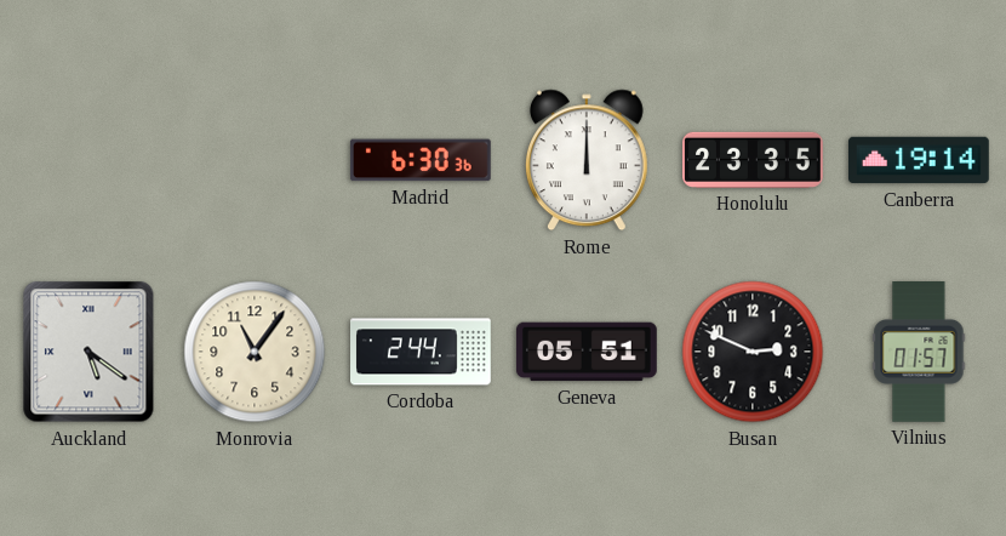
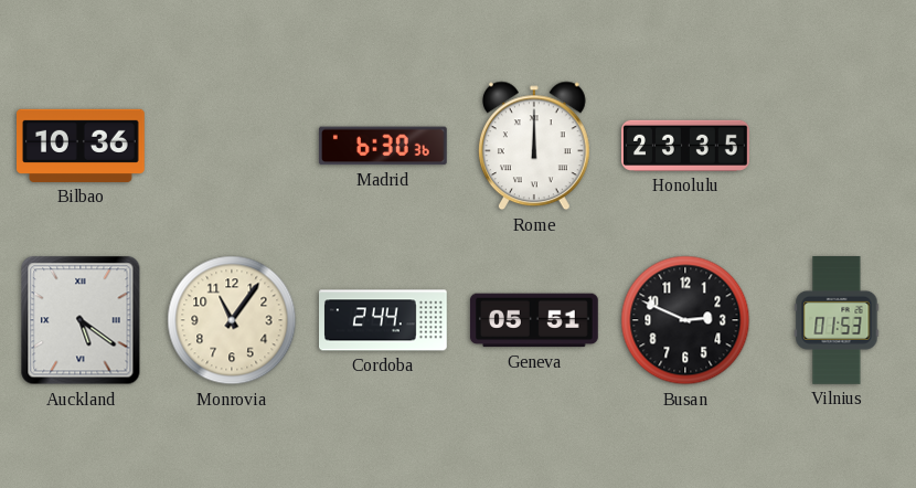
Bilbao: none -> 10:36 (82, 146)
Canberra: 19:14 -> none (920, 160)
Vilnius: 01:57 -> 01:53 (837, 321)
